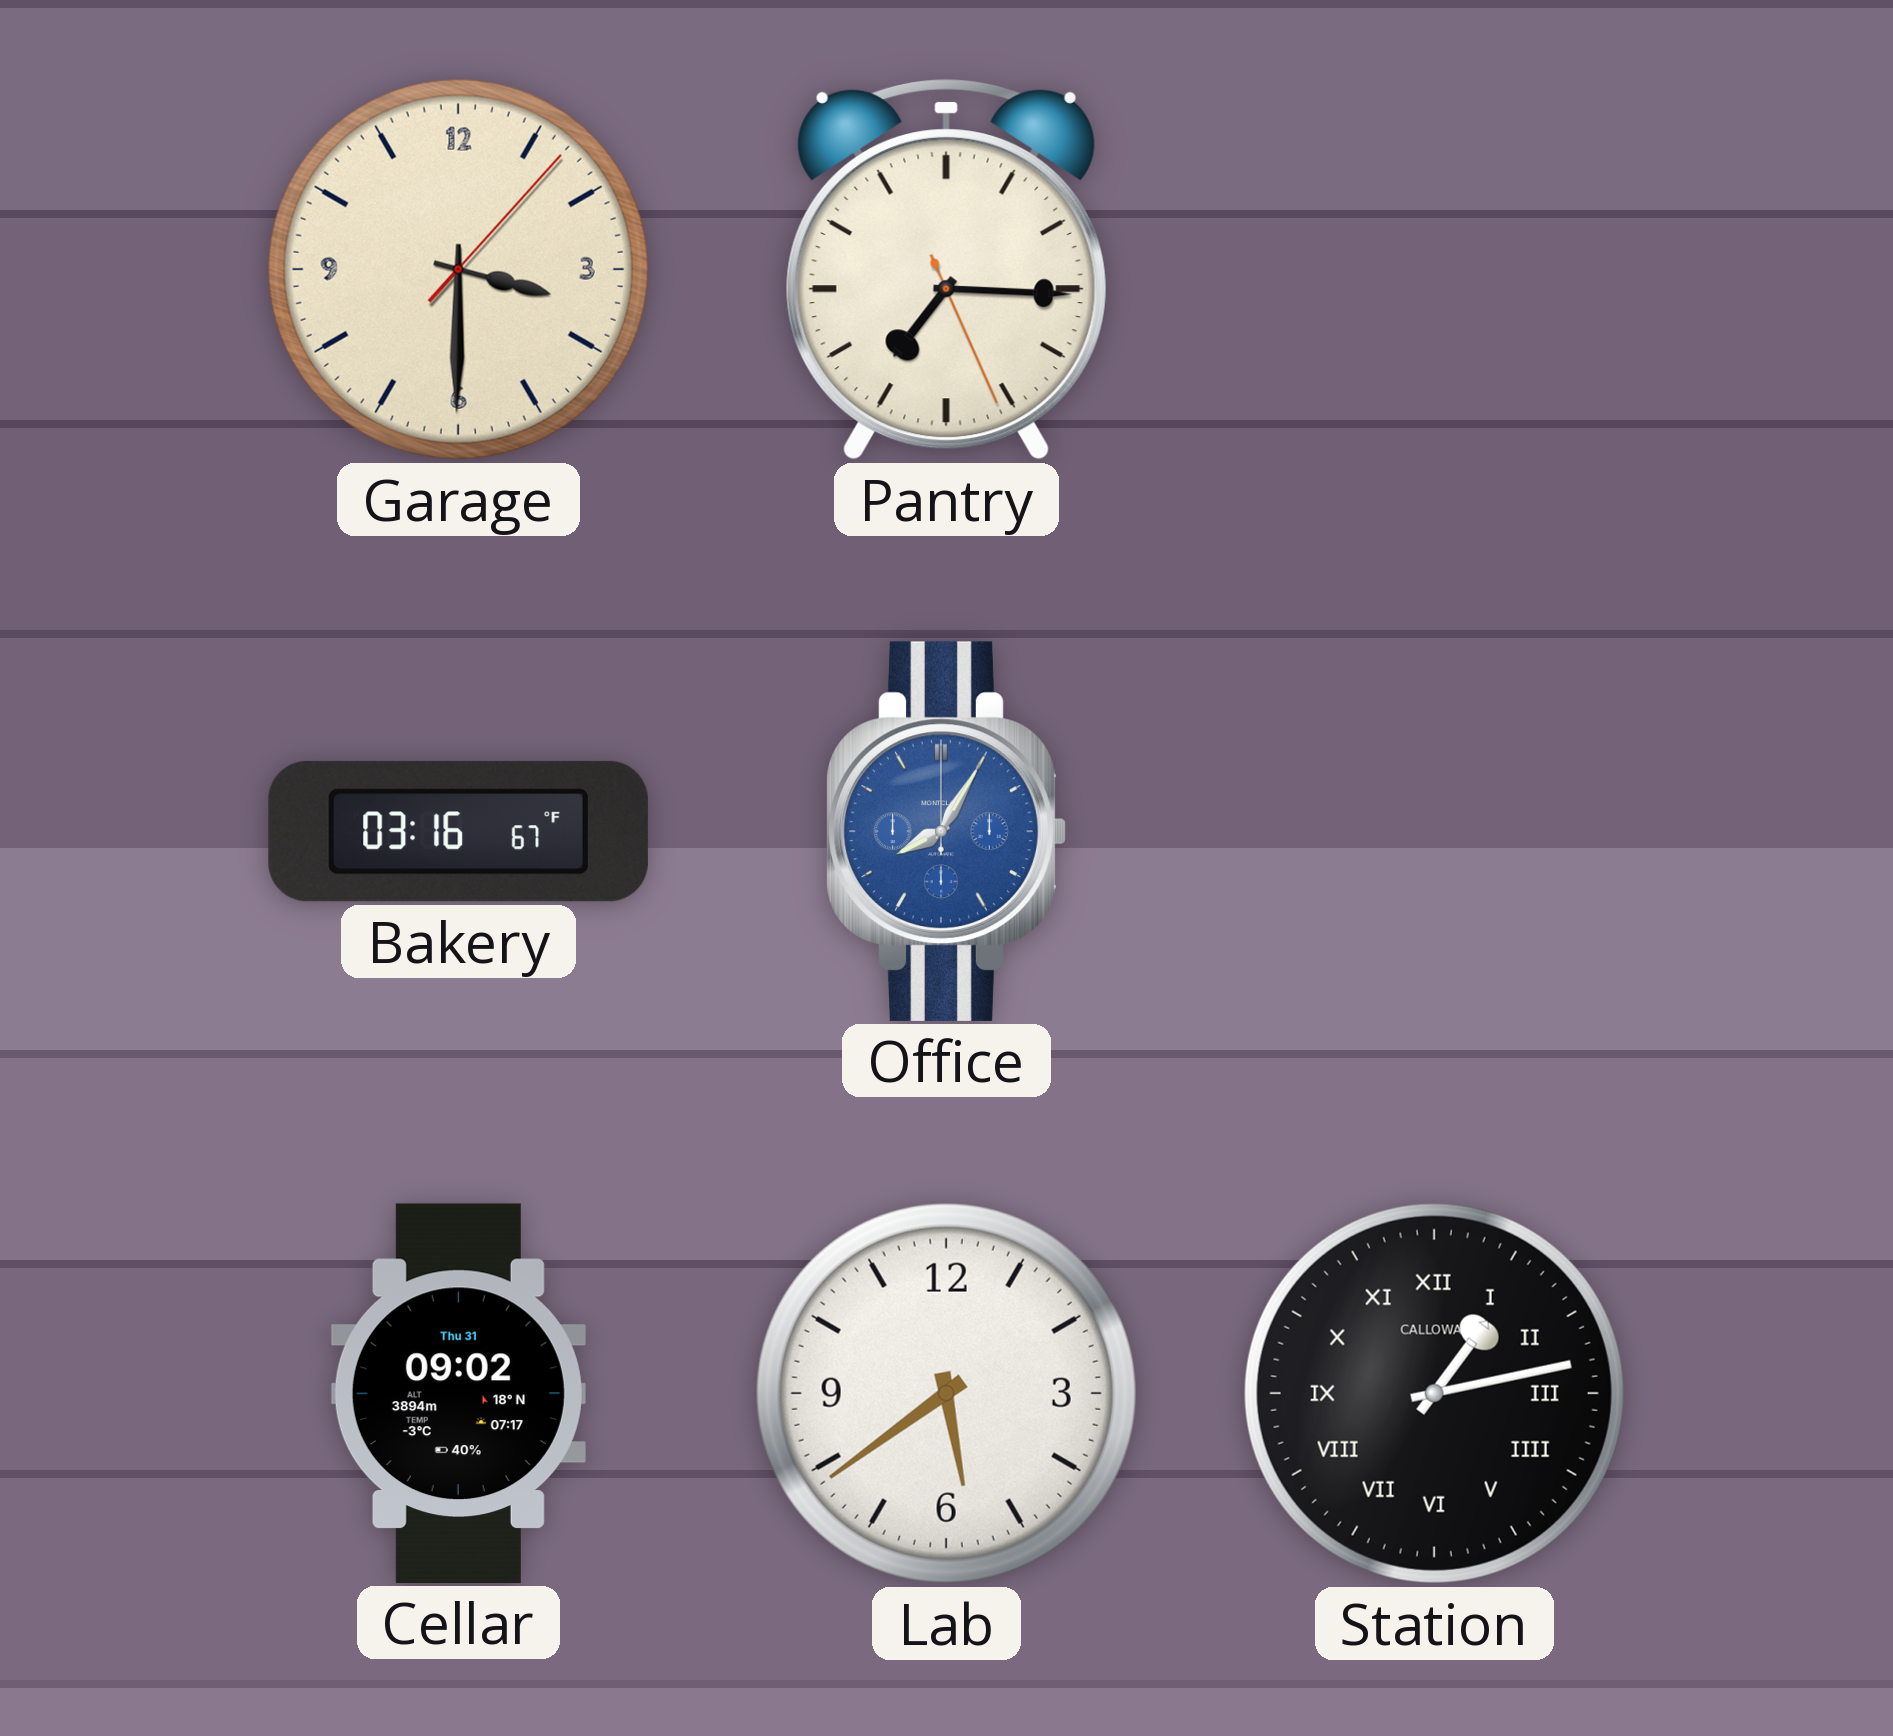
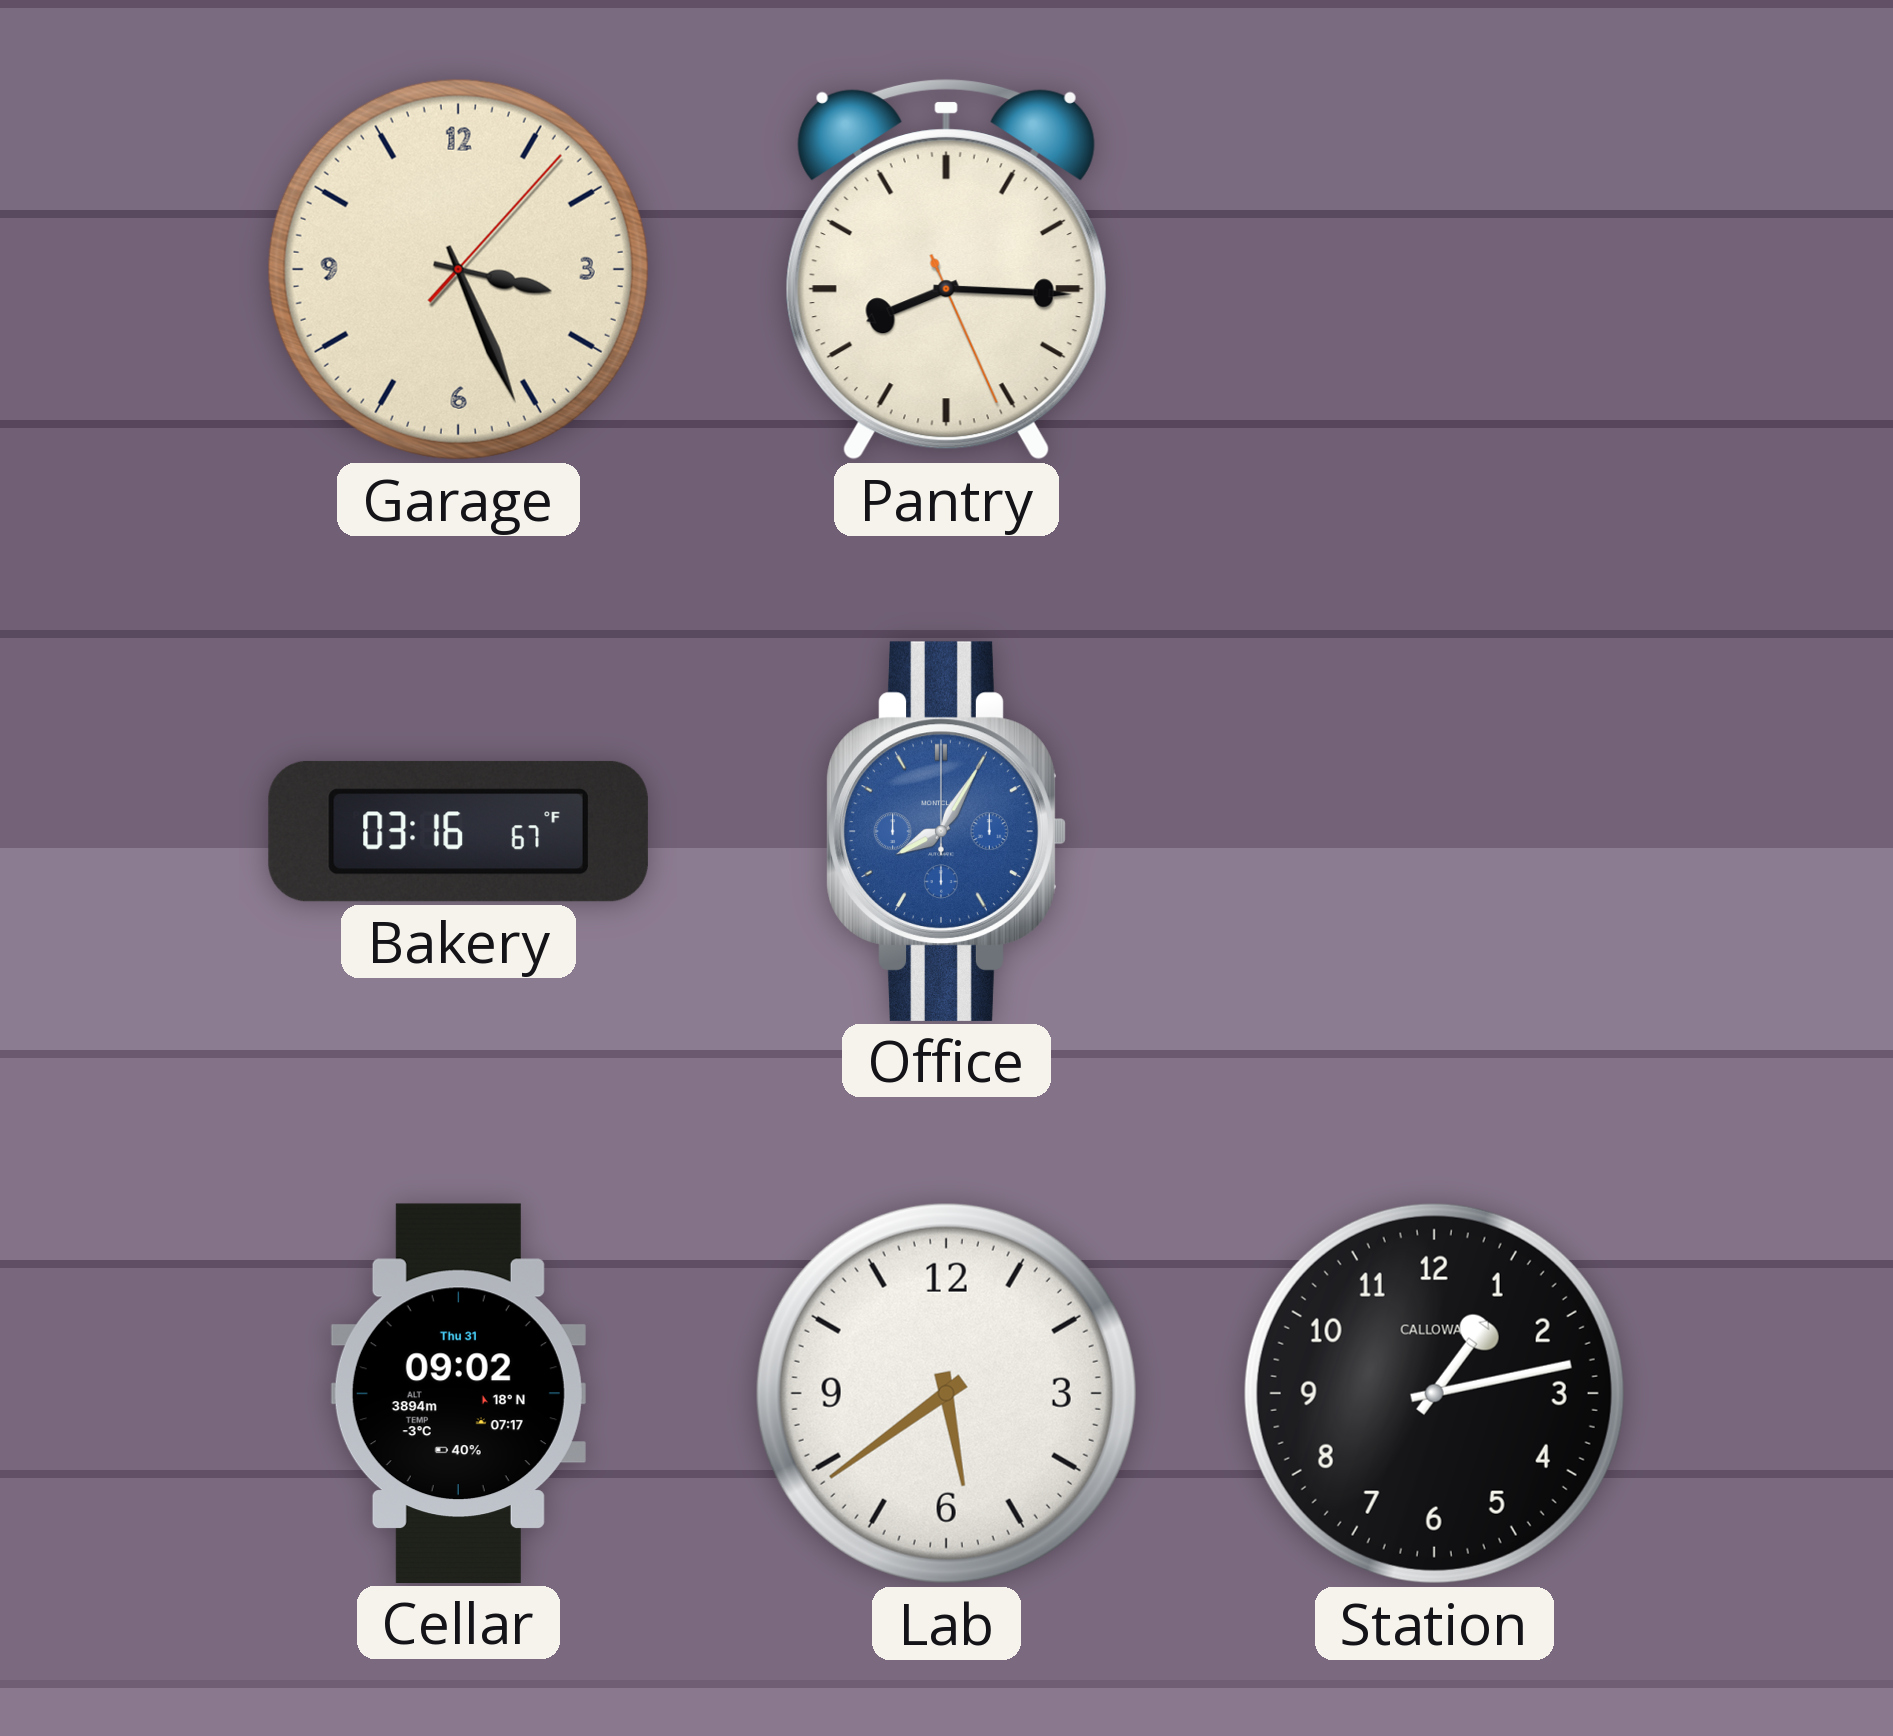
Garage: 3:30 -> 3:26 (458, 269)
Pantry: 7:15 -> 8:15 (946, 269)
Station numerals: Roman -> Arabic (1434, 1393)
